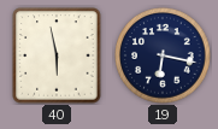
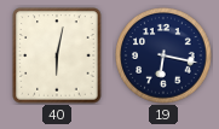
40: 5:58 -> 6:02 (57, 55)
